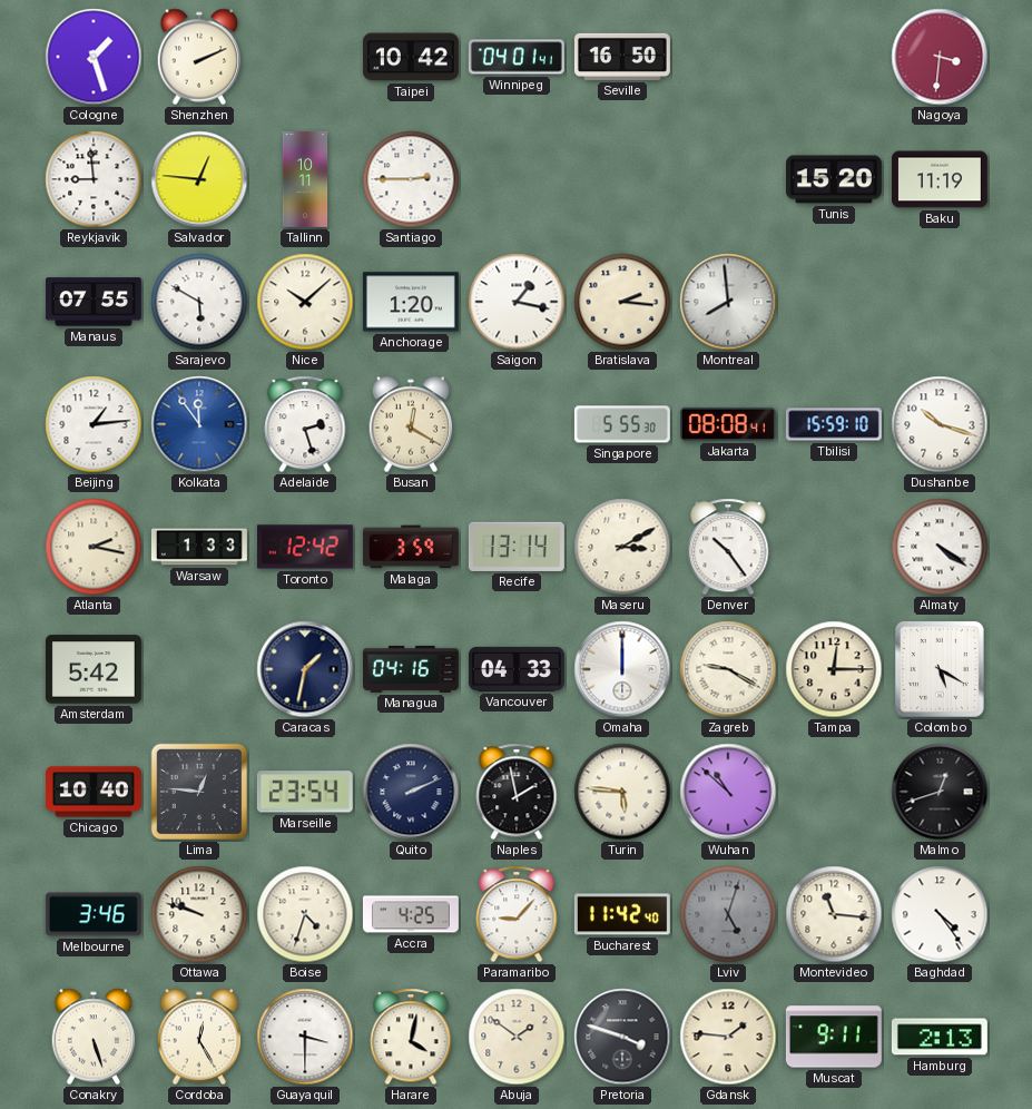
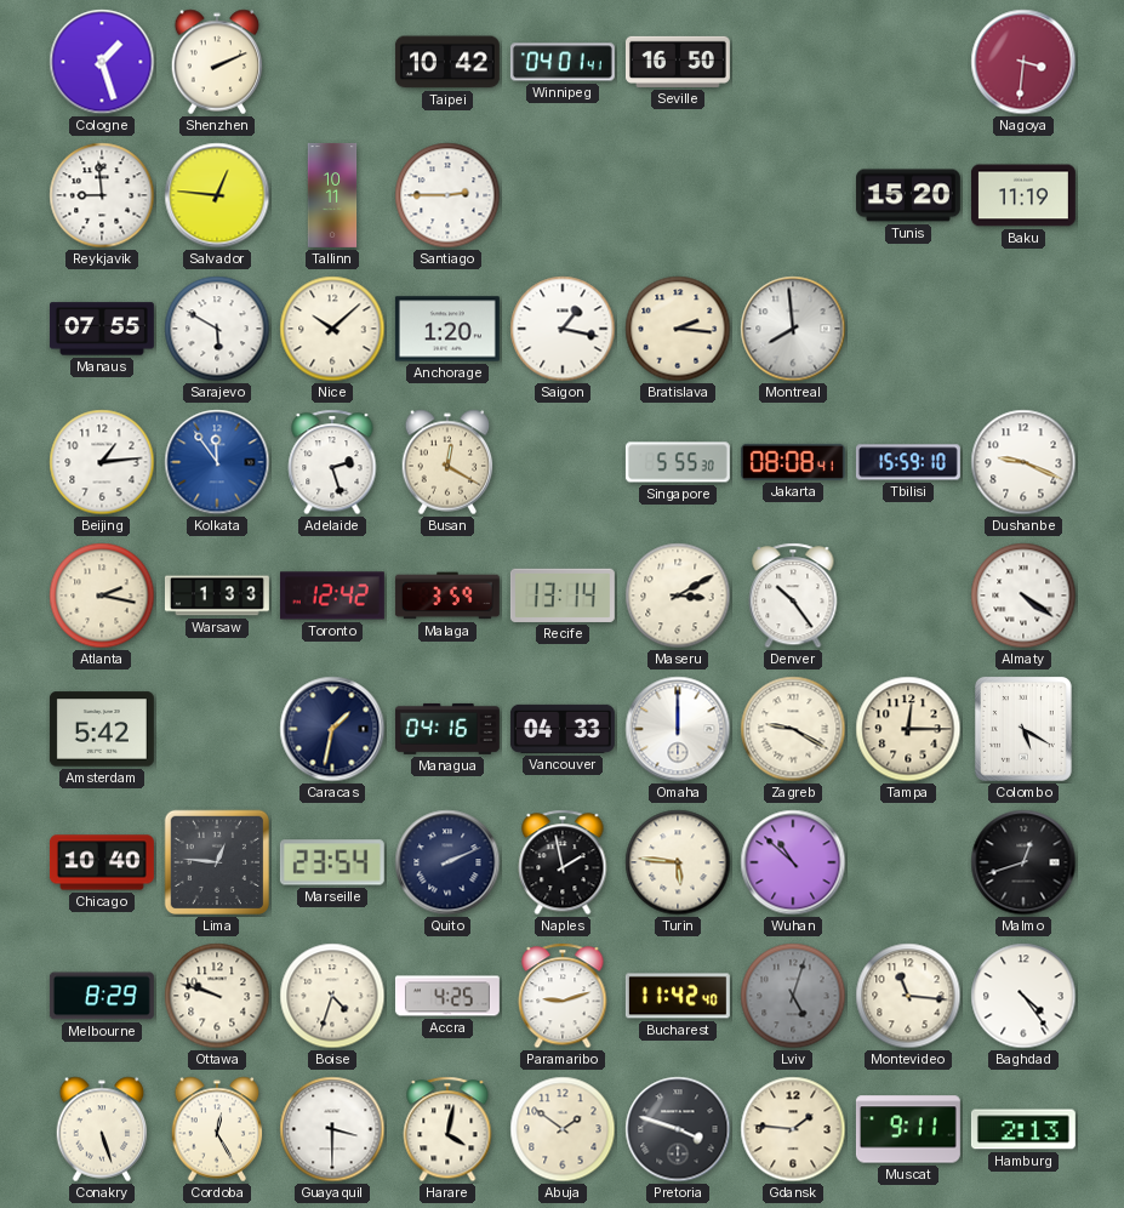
Dushanbe: 10:18 -> 9:19 (1023, 462)
Melbourne: 3:46 -> 8:29 (102, 996)
Paramaribo: 9:07 -> 9:12 (563, 996)
